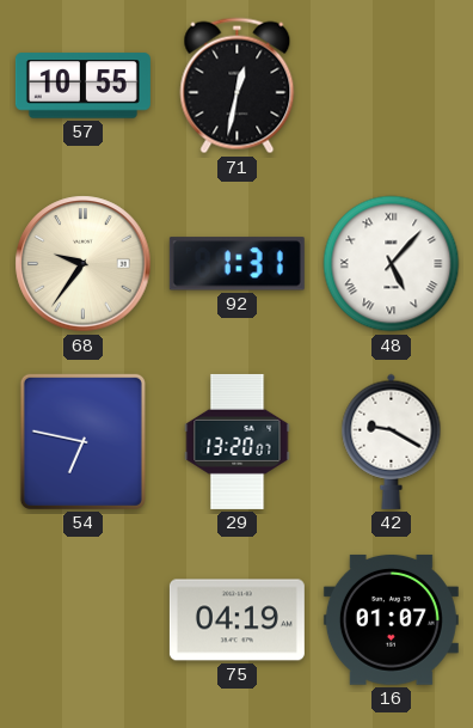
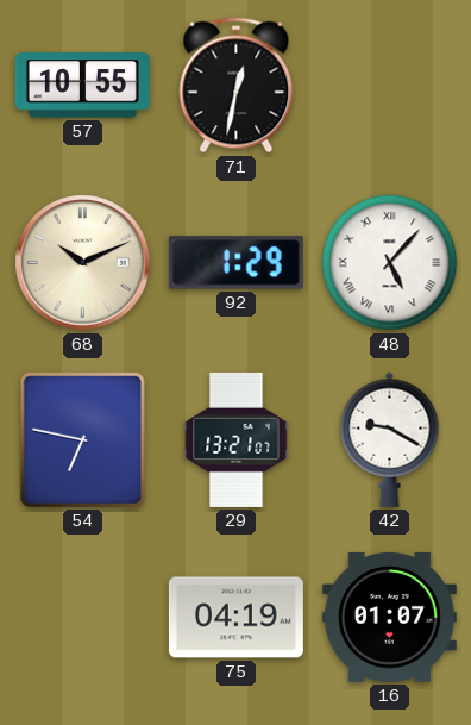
68: 9:36 -> 10:11 (83, 263)
92: 1:31 -> 1:29 (235, 263)
29: 13:20 -> 13:21 (237, 439)
